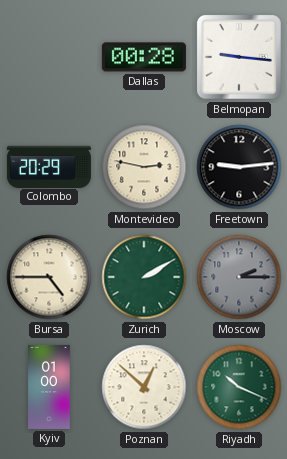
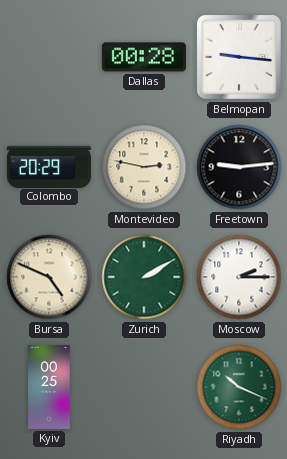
Bursa: 4:45 -> 4:49 (49, 277)
Moscow dial: grey -> white (239, 277)
Kyiv: 01:00 -> 00:25 (49, 387)
Poznan: 12:52 -> none (144, 387)
